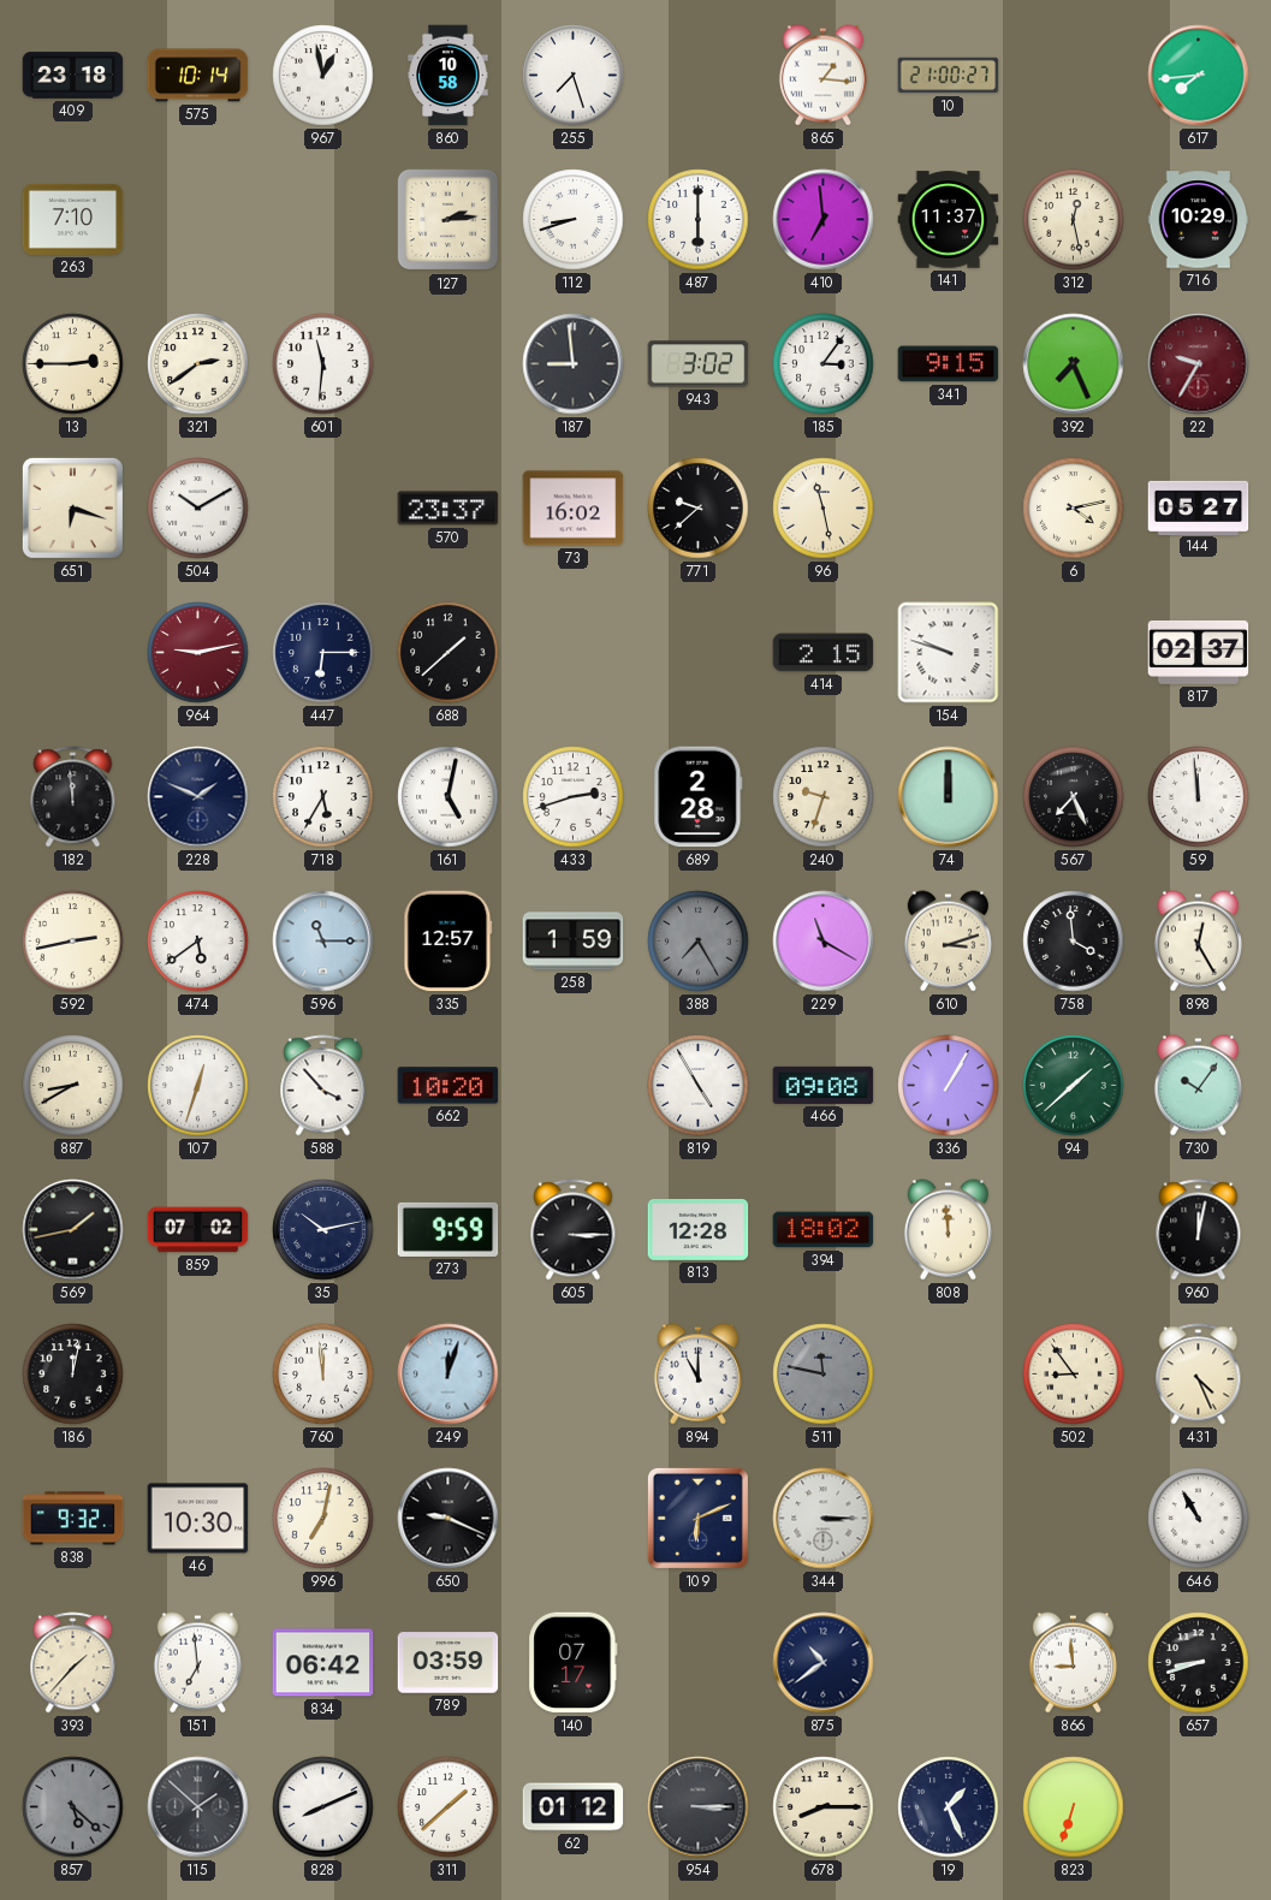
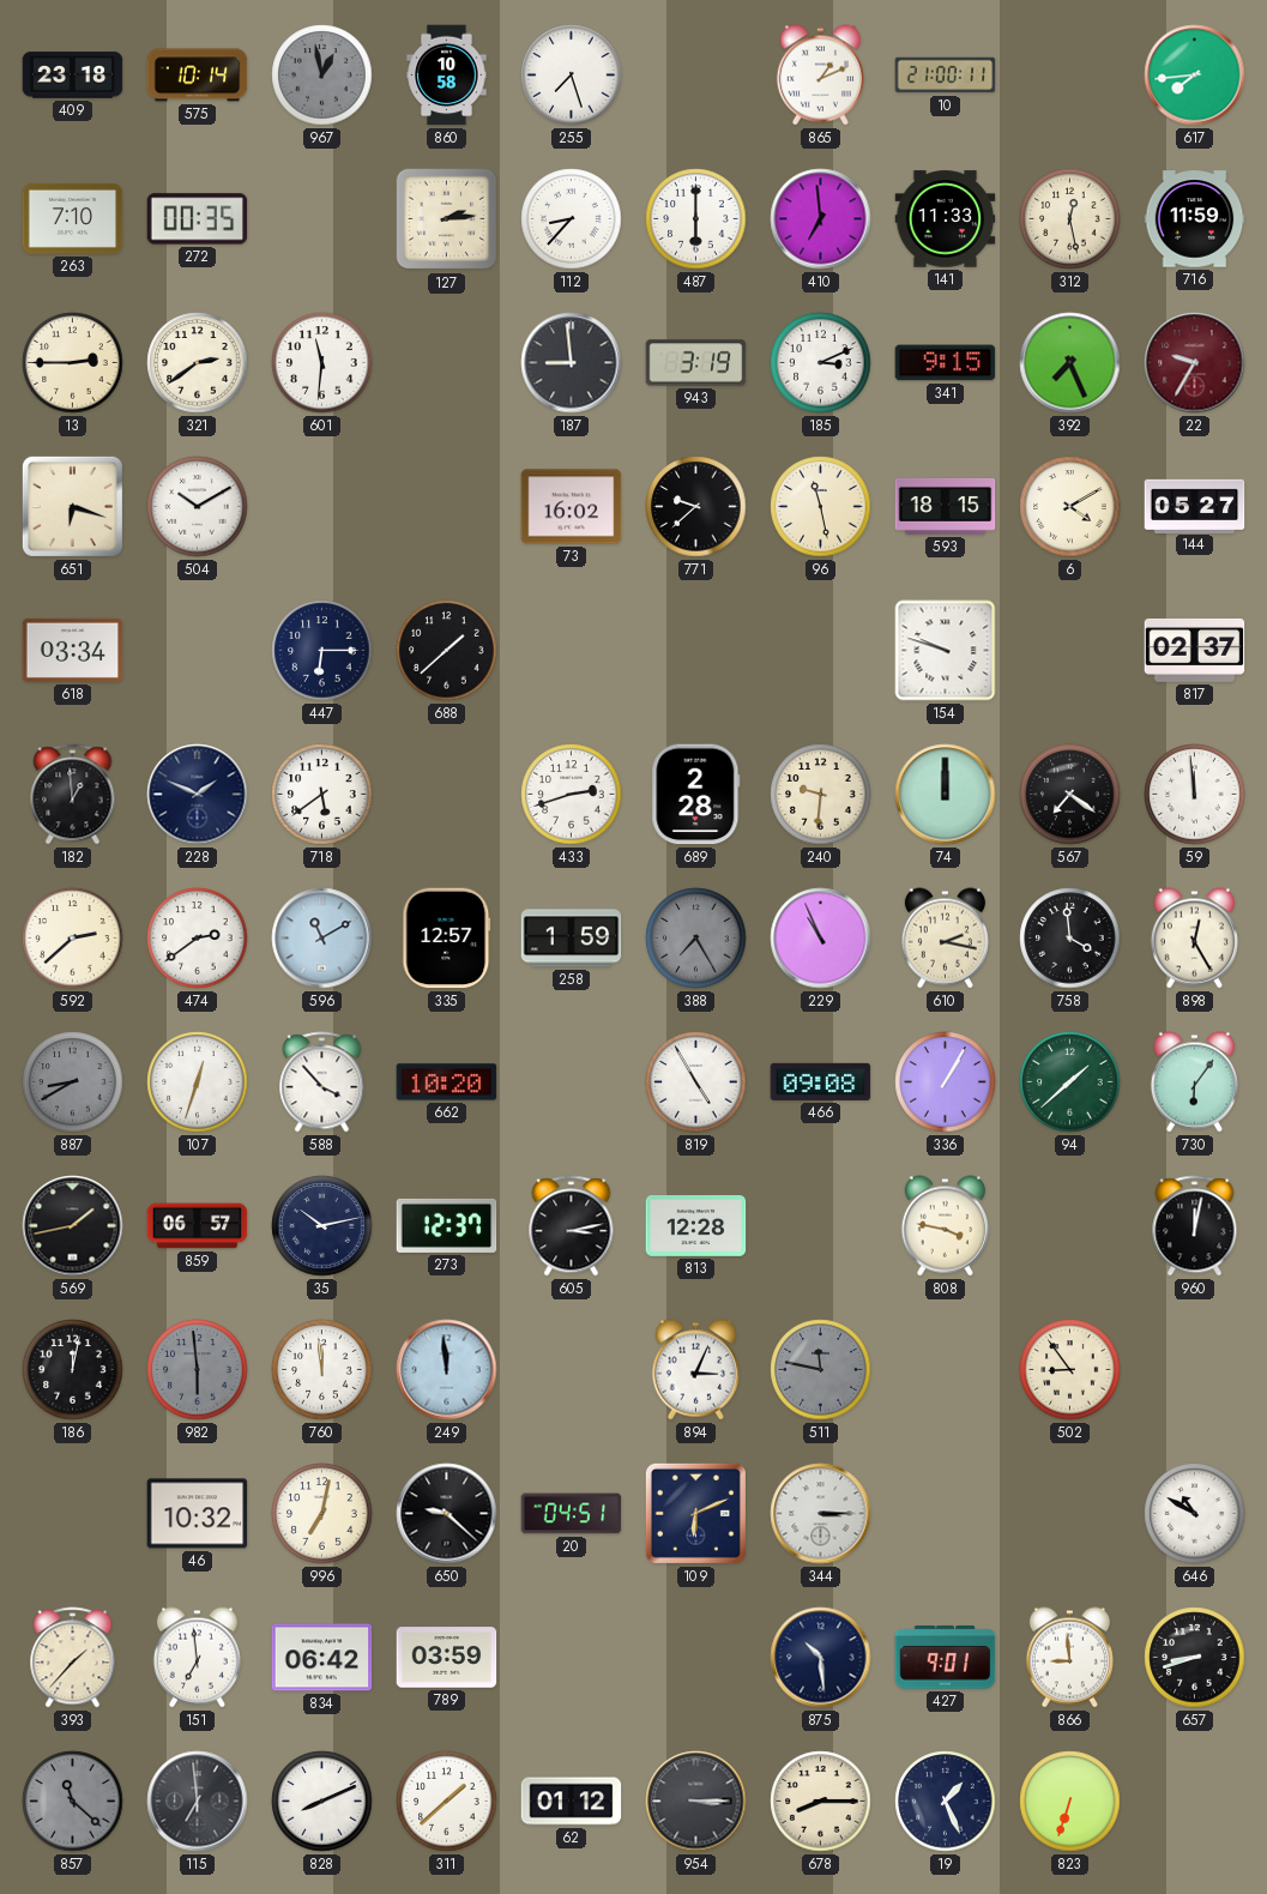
967 dial: white -> grey (322, 76)
865: 1:16 -> 1:11 (820, 76)
10: 21:00:27 -> 21:00:11 (946, 76)
272: none -> 00:35 (198, 219)
112: 8:42 -> 8:37 (572, 219)
141: 11:37 -> 11:33 (946, 219)
716: 10:29 -> 11:59 (1195, 219)
943: 3:02 -> 3:19 (696, 363)
185: 3:06 -> 3:11 (821, 363)
570: 23:37 -> none (449, 509)
593: none -> 18:15 (946, 506)
6: 4:13 -> 4:10 (1070, 507)
618: none -> 03:34 (73, 650)
964: 9:13 -> none (198, 653)
414: 2:15 -> none (824, 653)
182: 11:59 -> 12:59 (73, 795)
718: 5:35 -> 5:39 (322, 795)
161: 5:02 -> none (449, 797)
240: 9:33 -> 9:31 (821, 795)
567: 7:26 -> 7:21 (1070, 795)
592: 2:43 -> 2:38 (73, 939)
474: 5:39 -> 2:39 (198, 939)
596: 11:15 -> 11:10 (322, 939)
229: 11:20 -> 10:56 (821, 939)
610: 3:12 -> 2:17 (945, 939)
887 dial: cream -> grey (73, 1082)
730: 10:06 -> 6:06 (1194, 1082)
859: 07:02 -> 06:57 (198, 1226)
273: 9:59 -> 12:37 (447, 1225)
605: 3:15 -> 3:13 (572, 1226)
394: 18:02 -> none (824, 1230)
808: 11:59 -> 3:47 (945, 1226)
982: none -> 5:59 (198, 1370)
249: 12:03 -> 11:59 (447, 1370)
894: 11:00 -> 3:04 (695, 1370)
431: 4:26 -> none (1199, 1374)
838: 9:32 -> none (73, 1519)
46: 10:30 -> 10:32 (198, 1514)
650: 9:19 -> 9:22 (447, 1514)
20: none -> 04:51 (572, 1514)
646: 10:55 -> 10:50 (1195, 1514)
140: 07:17 -> none (574, 1663)
875: 10:39 -> 10:29 (821, 1658)
427: none -> 9:01 (946, 1658)
857: 5:22 -> 11:22 (73, 1802)
115: 1:52 -> 6:59 (198, 1802)
